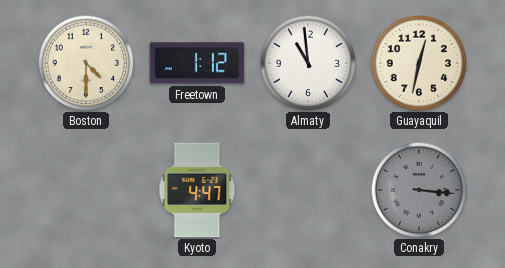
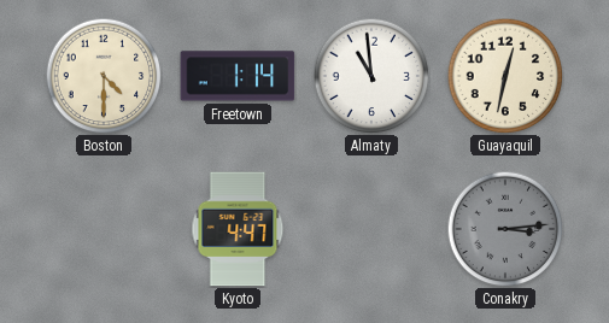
Freetown: 1:12 -> 1:14 (238, 76)
Conakry: 3:16 -> 3:14 (505, 229)
